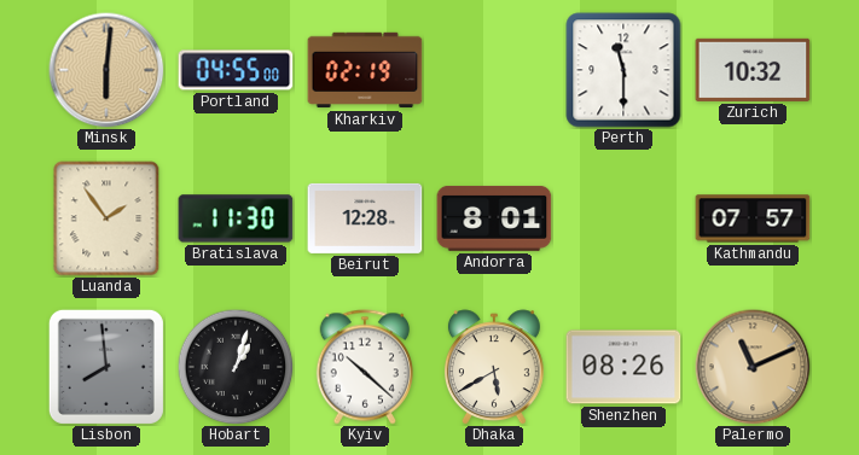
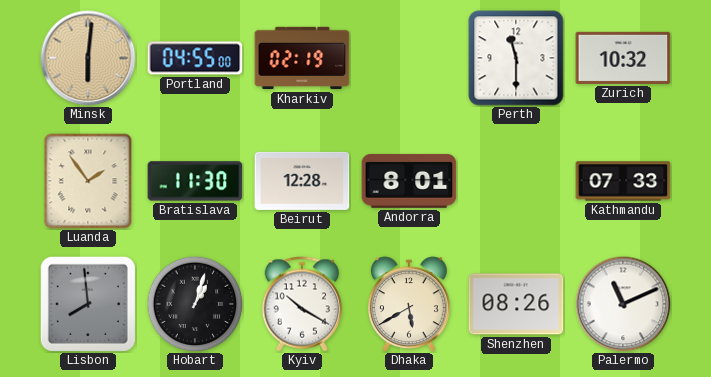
Kathmandu: 07:57 -> 07:33 (623, 181)
Kyiv: 10:22 -> 10:20 (301, 304)
Palermo dial: champagne -> white (623, 304)
